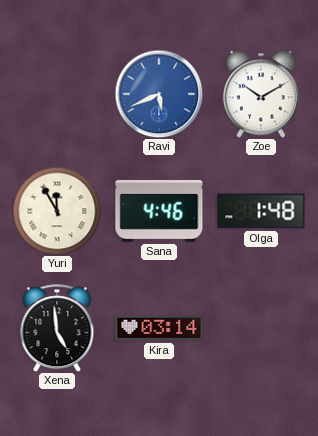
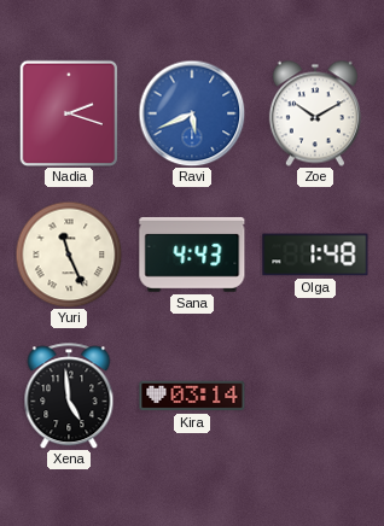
Nadia: none -> 2:18 (69, 113)
Yuri: 11:55 -> 11:26 (69, 255)
Sana: 4:46 -> 4:43 (192, 255)
